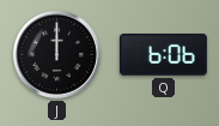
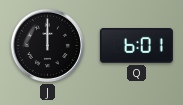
Q: 6:06 -> 6:01 (136, 46)
